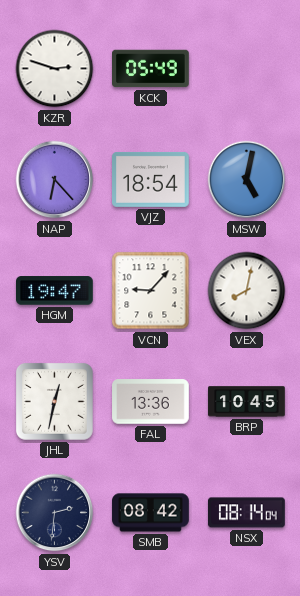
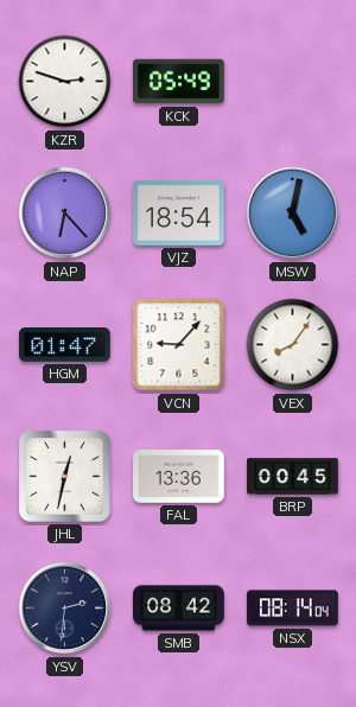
HGM: 19:47 -> 01:47 (65, 345)
VEX: 8:02 -> 8:06 (293, 345)
BRP: 10:45 -> 00:45 (293, 477)
